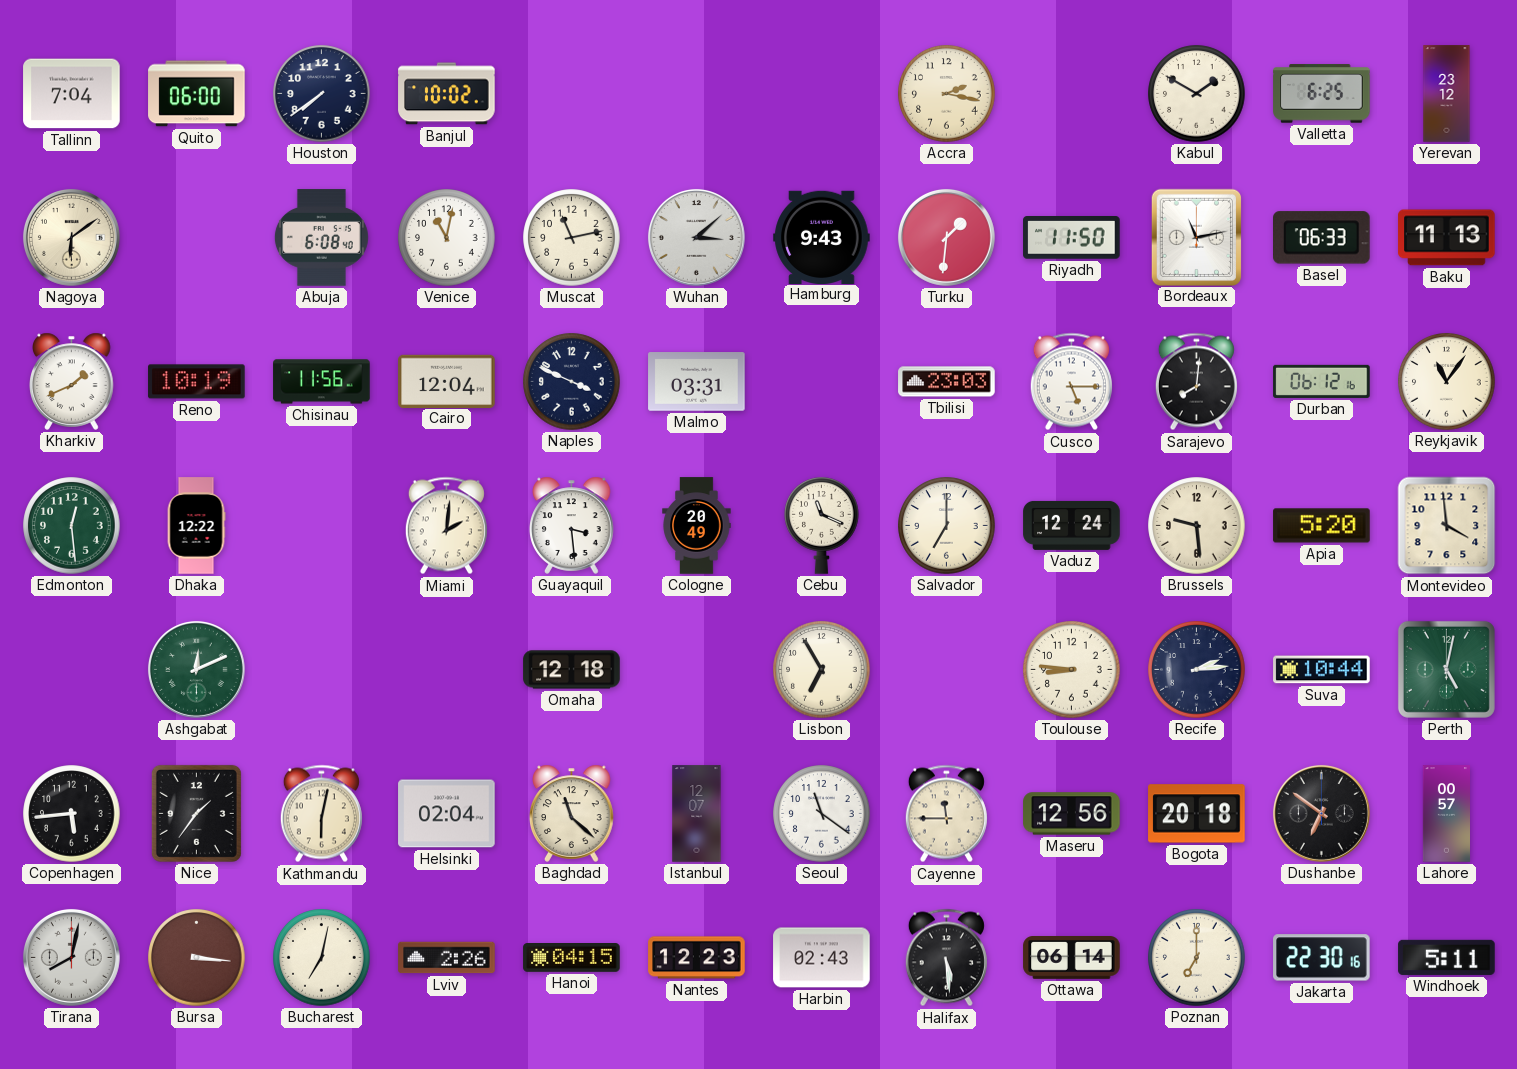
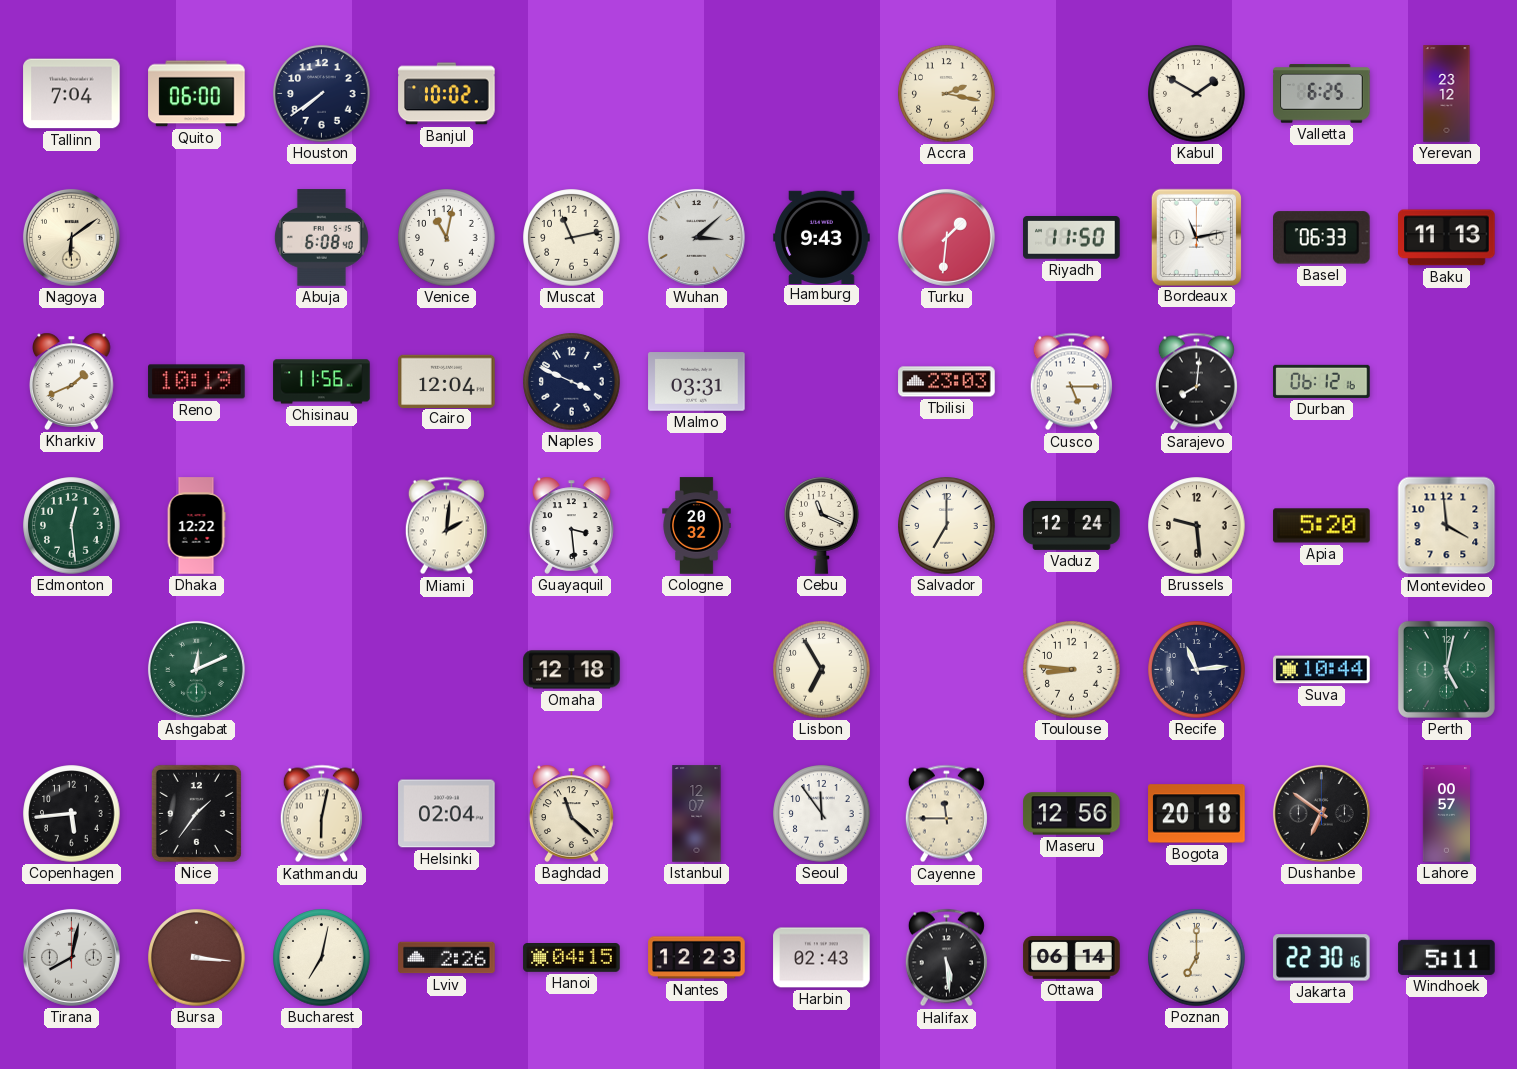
Reykjavik: 11:06 -> none (1447, 382)
Cologne: 20:49 -> 20:32 (697, 526)
Recife: 2:14 -> 11:14 (1197, 670)
Seoul: 11:21 -> 11:54 (822, 814)
